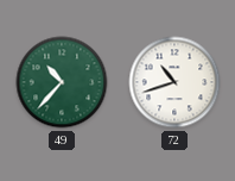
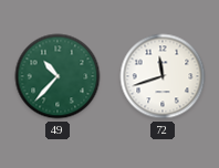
72: 10:42 -> 11:42 (163, 76)
